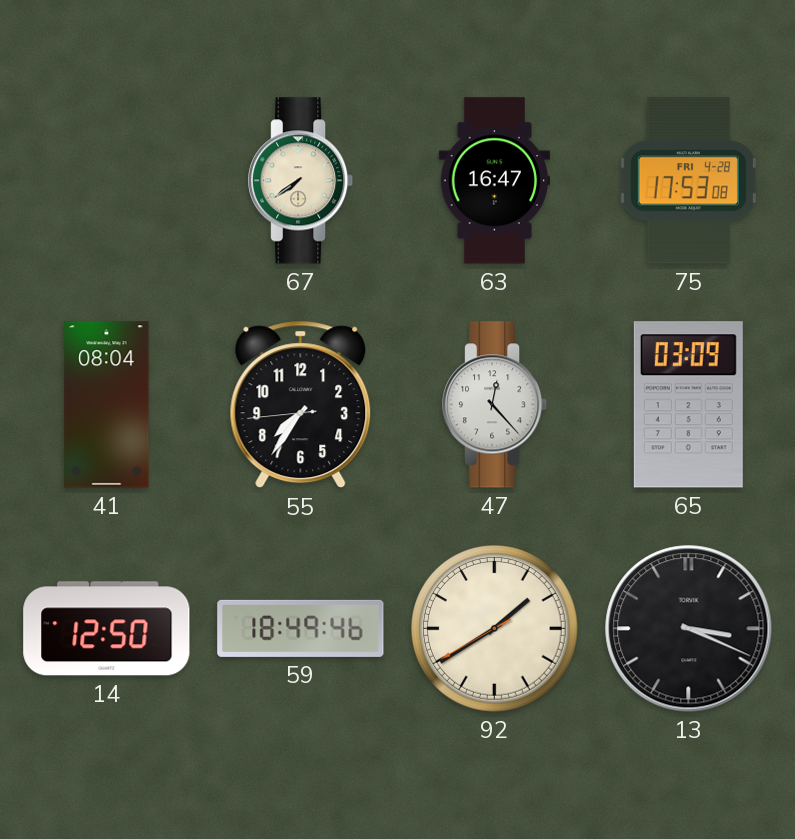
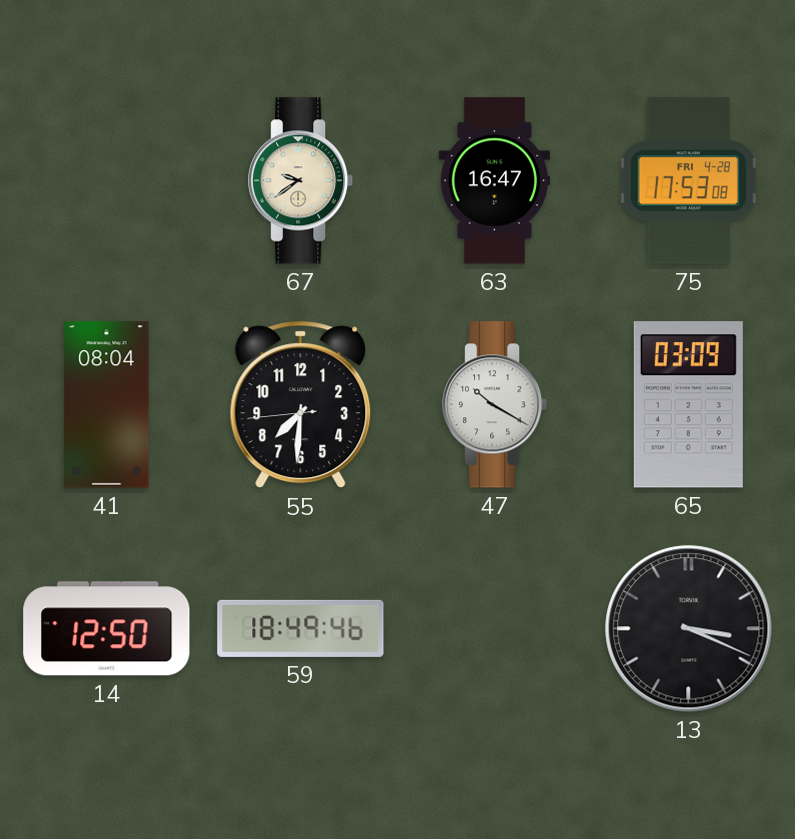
67: 7:39 -> 9:39 (301, 181)
55: 7:35 -> 7:30 (301, 405)
47: 12:23 -> 10:20 (495, 405)
92: 1:39 -> none (495, 629)
